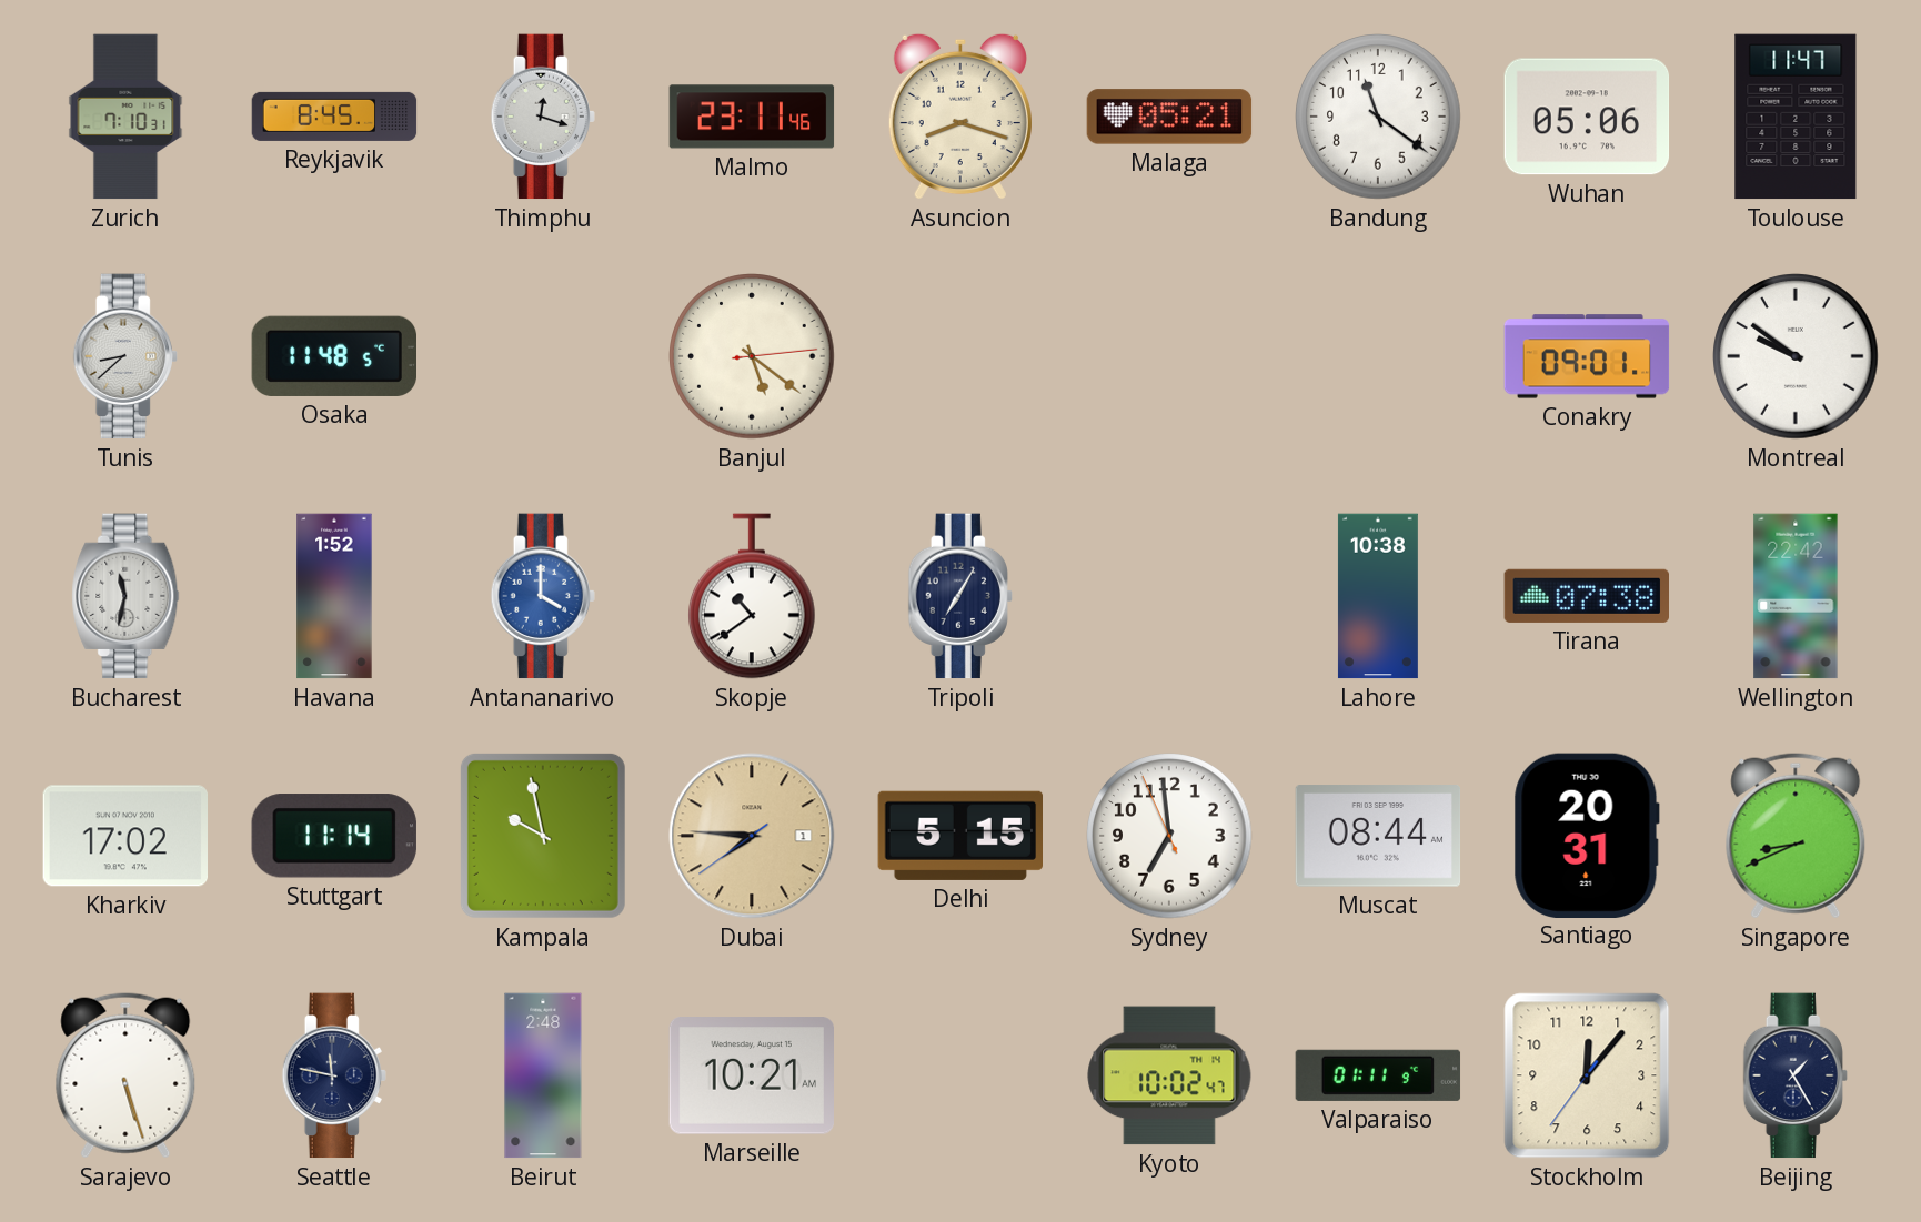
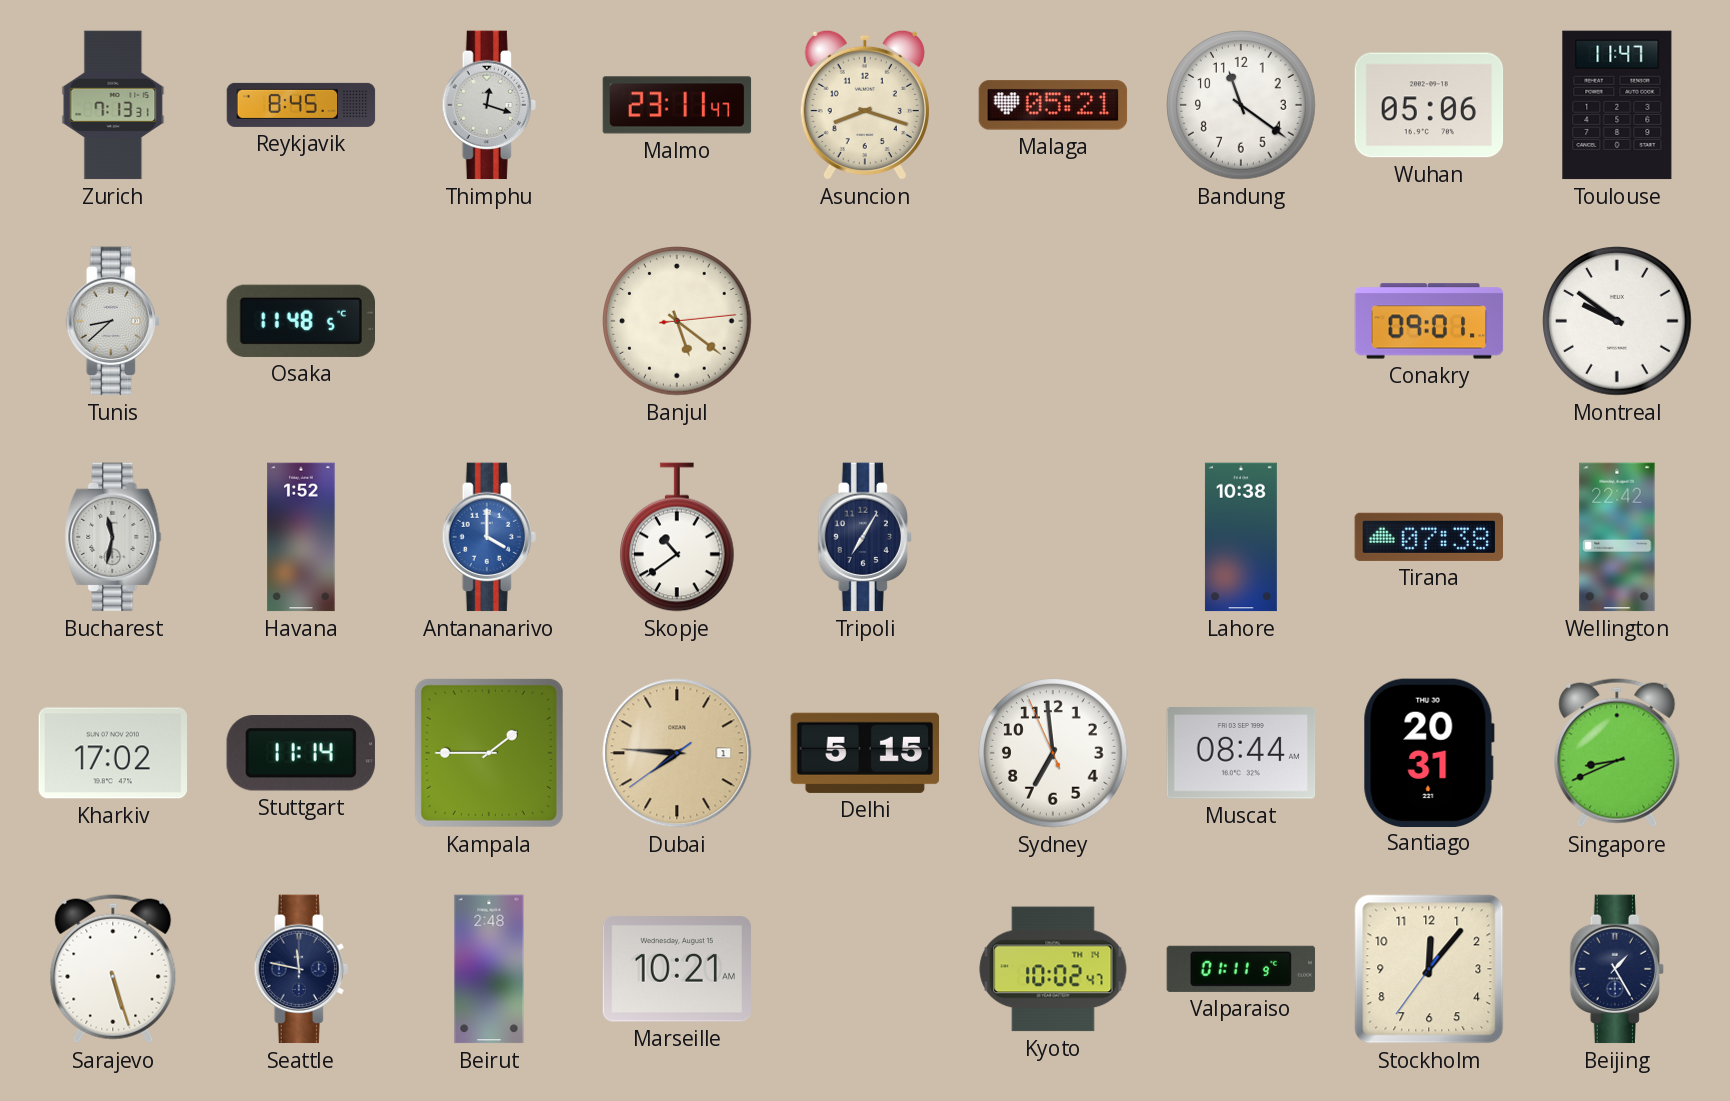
Zurich: 7:10 -> 7:13 (113, 105)
Malmo: 23:11:46 -> 23:11:47 (677, 105)
Kampala: 9:58 -> 1:45 (489, 753)
